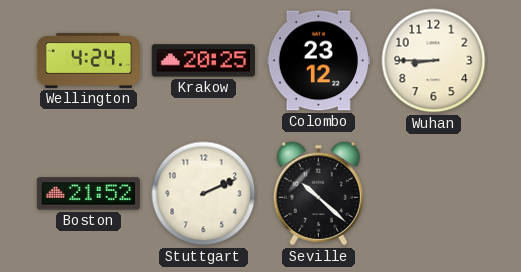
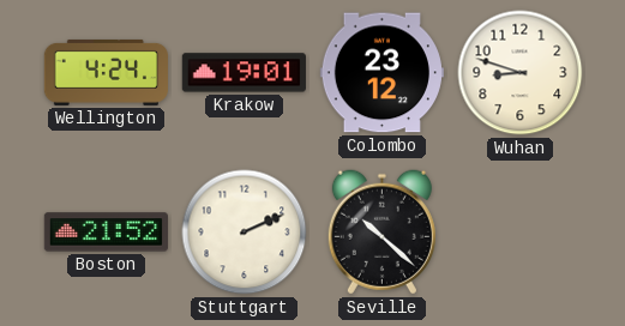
Krakow: 20:25 -> 19:01 (244, 73)
Wuhan: 8:45 -> 8:48 (521, 73)
